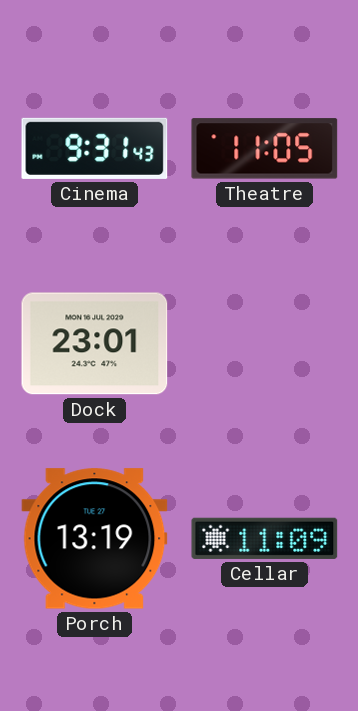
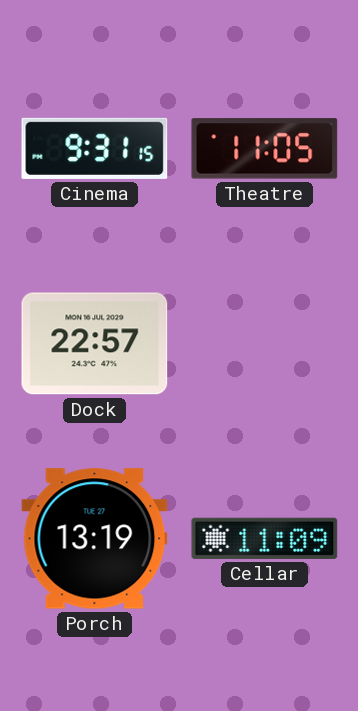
Cinema: 9:31:43 -> 9:31:15 (95, 148)
Dock: 23:01 -> 22:57 (95, 344)
